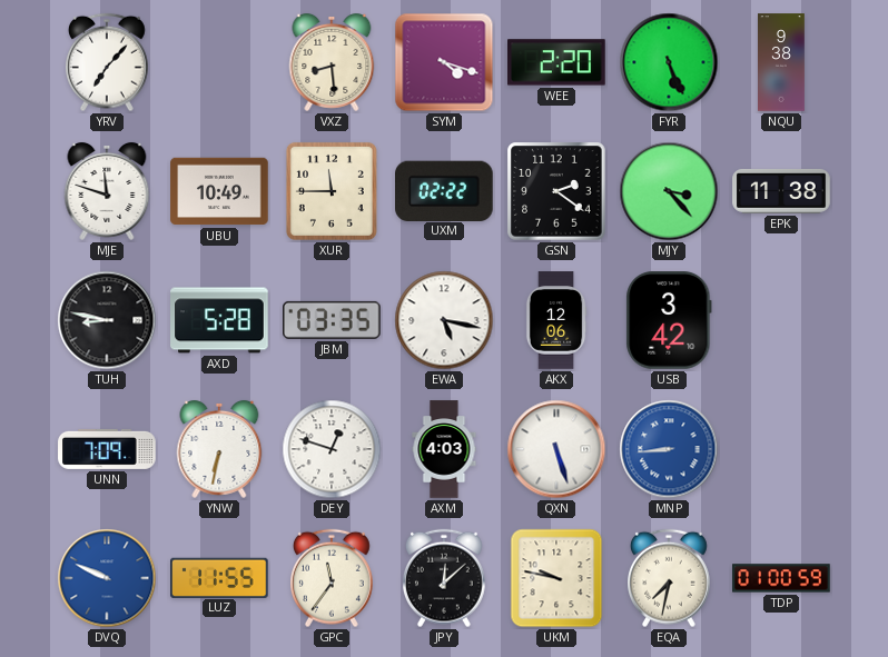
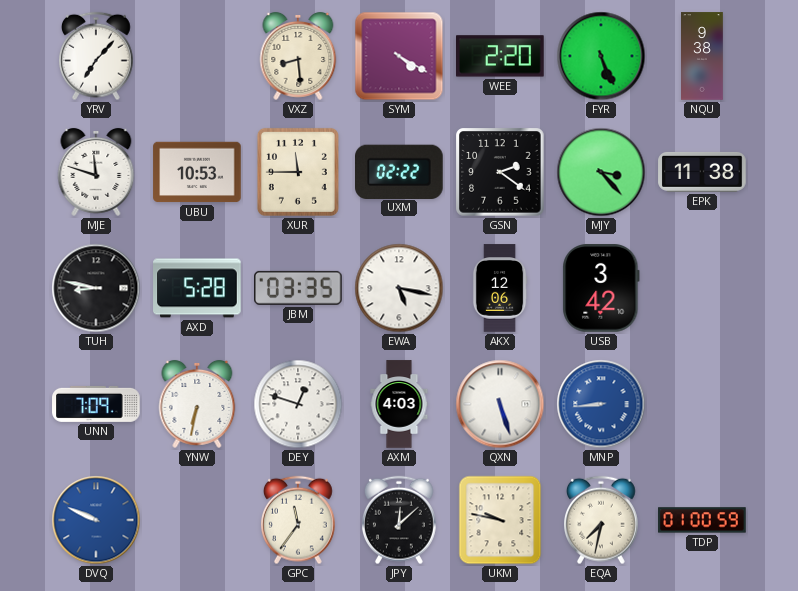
SYM: 4:18 -> 4:20 (399, 56)
UBU: 10:49 -> 10:53 (197, 172)
LUZ: 11:55 -> none (220, 577)
